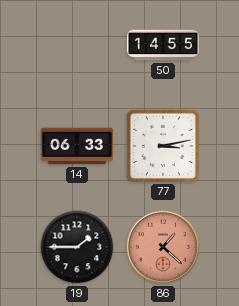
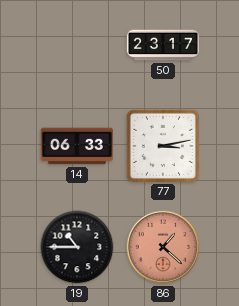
50: 14:55 -> 23:17 (162, 45)
19: 1:45 -> 10:45 (77, 247)
